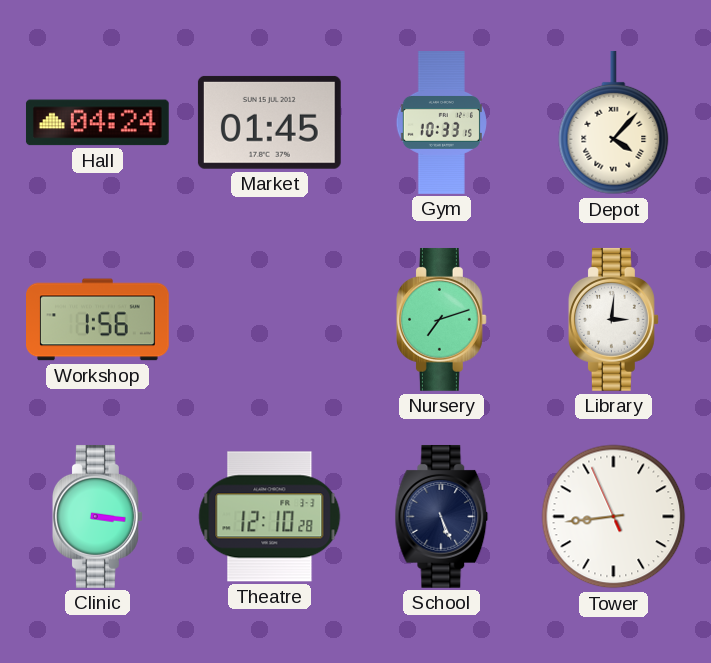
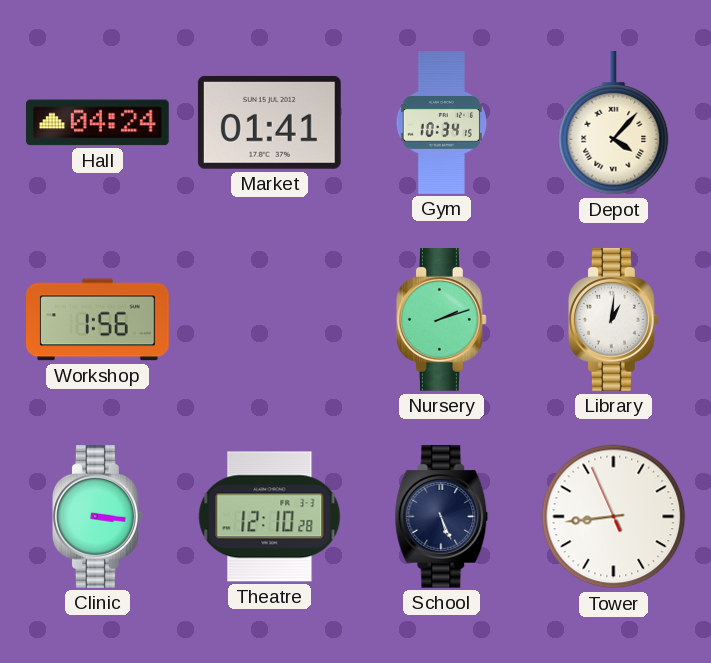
Market: 01:45 -> 01:41 (269, 122)
Gym: 10:33 -> 10:34 (441, 123)
Nursery: 7:12 -> 2:12 (441, 319)
Library: 3:01 -> 1:01 (613, 319)
